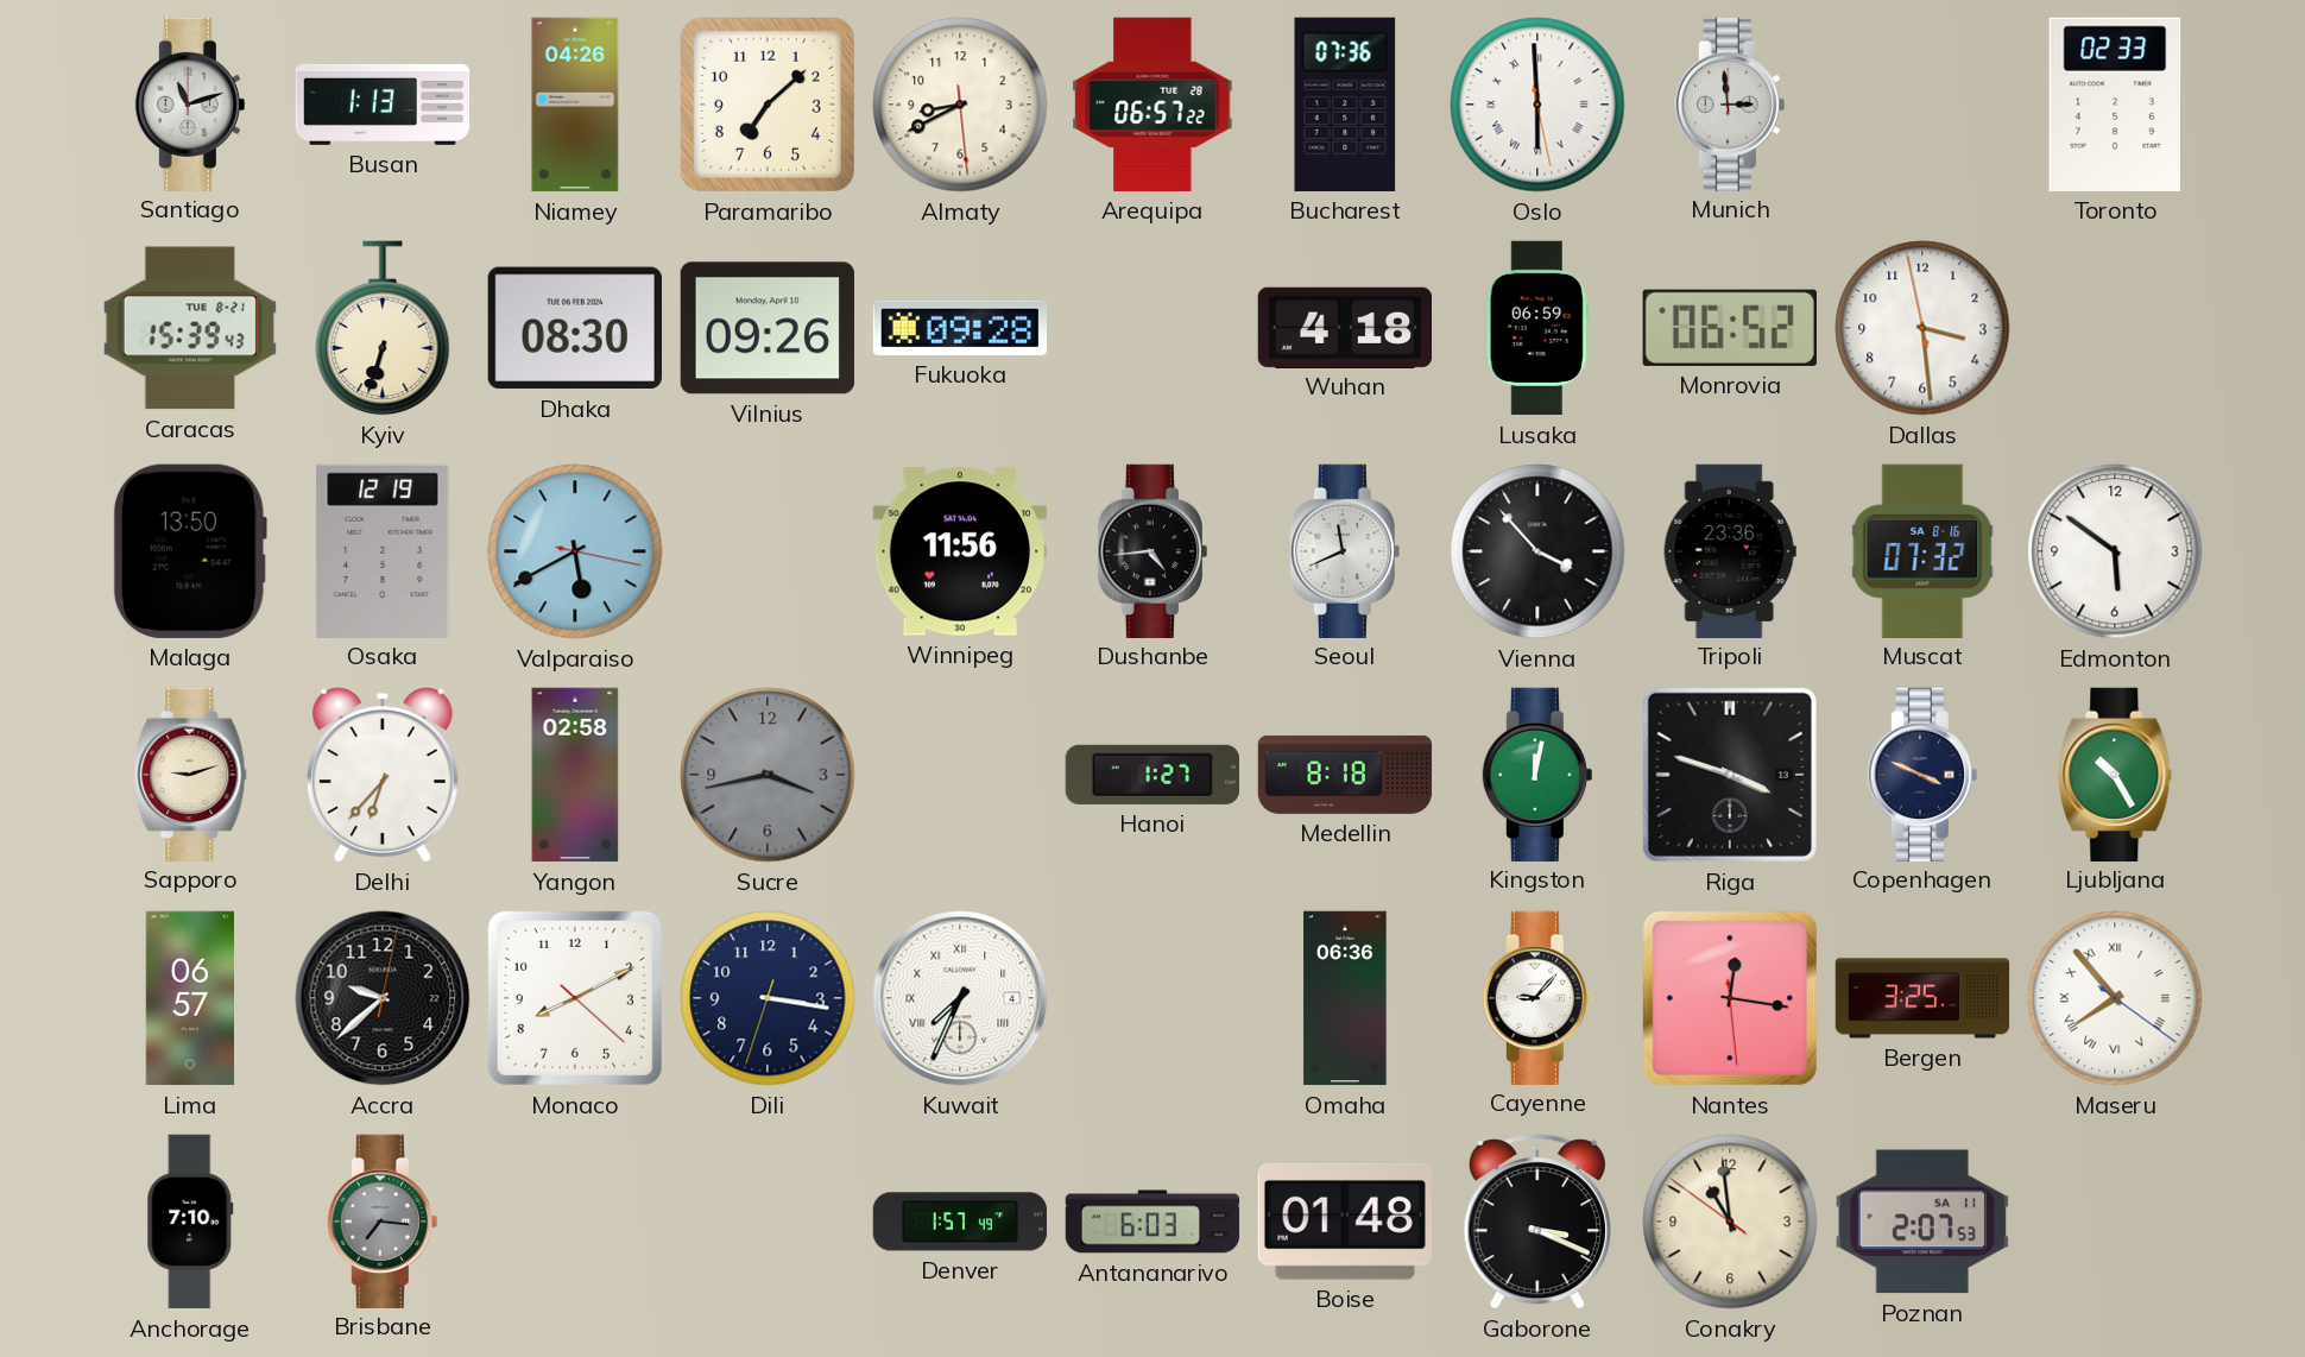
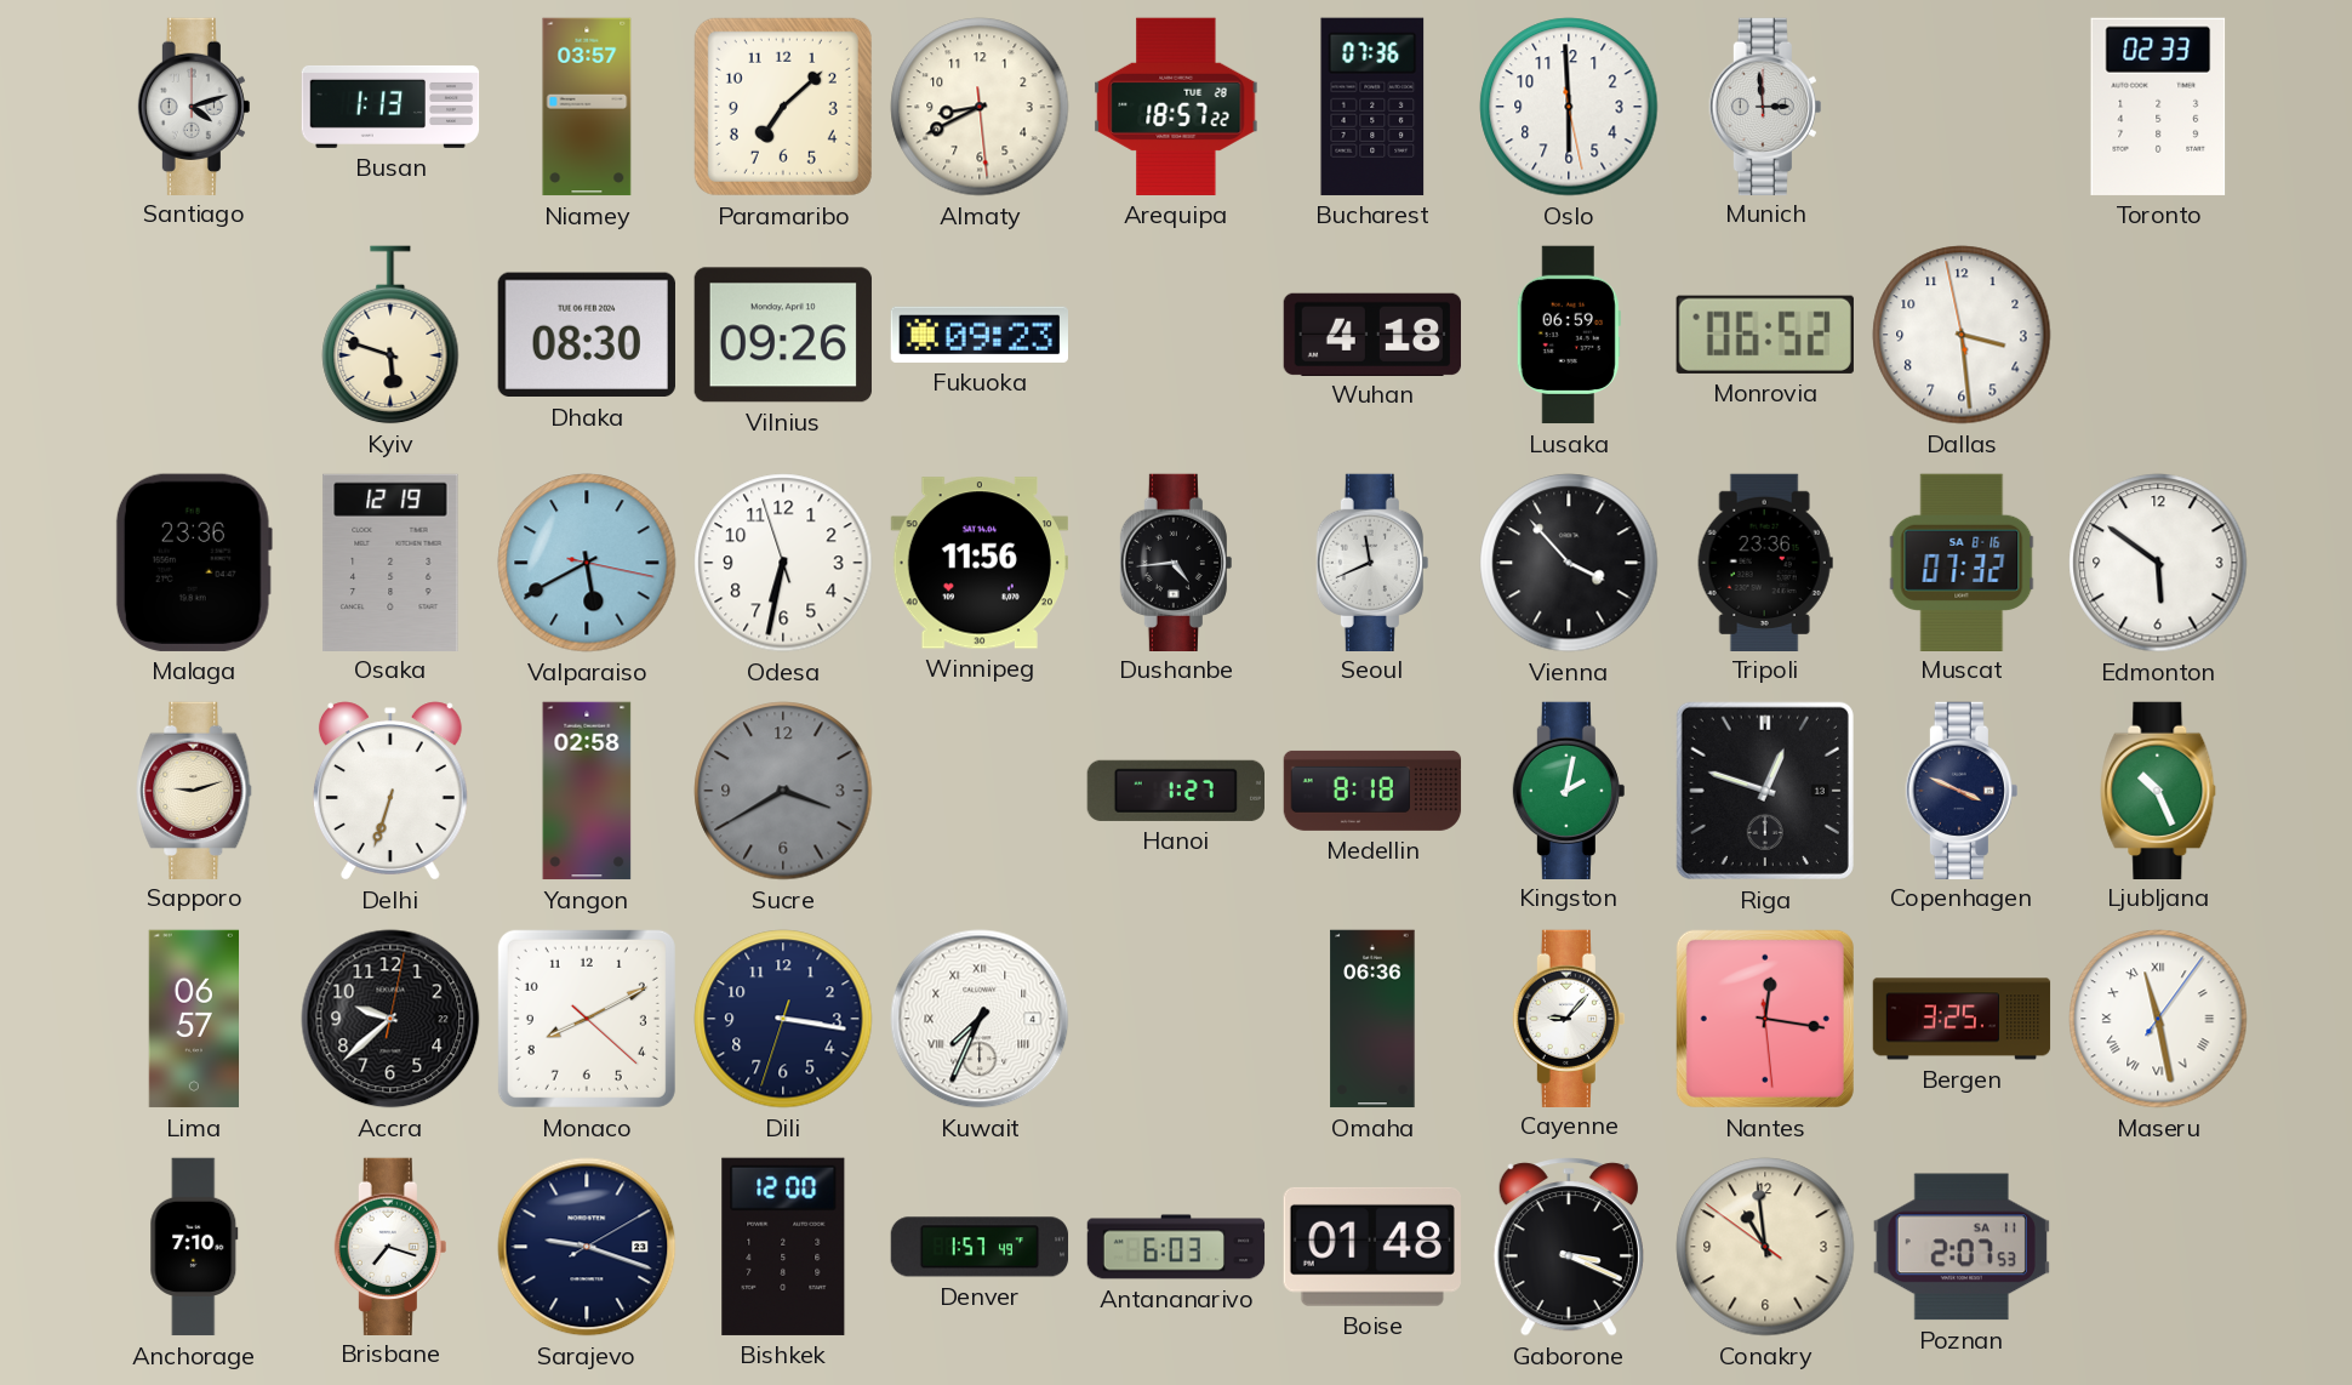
Santiago: 11:12 -> 4:12 (194, 106)
Niamey: 04:26 -> 03:57 (587, 107)
Arequipa: 06:57 -> 18:57 (1176, 107)
Oslo numerals: Roman -> Arabic (1569, 107)
Caracas: 15:39 -> none (190, 328)
Kyiv: 6:33 -> 5:48 (390, 335)
Fukuoka: 09:28 -> 09:23 (978, 335)
Malaga: 13:50 -> 23:36 (194, 563)
Odesa: none -> 6:31 (783, 563)
Delhi: 6:37 -> 6:33 (390, 791)
Sucre: 3:43 -> 3:40 (783, 791)
Kingston: 12:02 -> 2:02 (1569, 790)
Riga: 3:48 -> 12:48 (1765, 791)
Ljubljana: 10:25 -> 10:26 (2158, 790)
Maseru: 7:53 -> 11:28 (2158, 1019)
Brisbane: 7:16 -> 7:18 (390, 1246)
Brisbane dial: grey -> white (390, 1246)
Sarajevo: none -> 9:18 (587, 1247)
Bishkek: none -> 12:00 (783, 1247)
